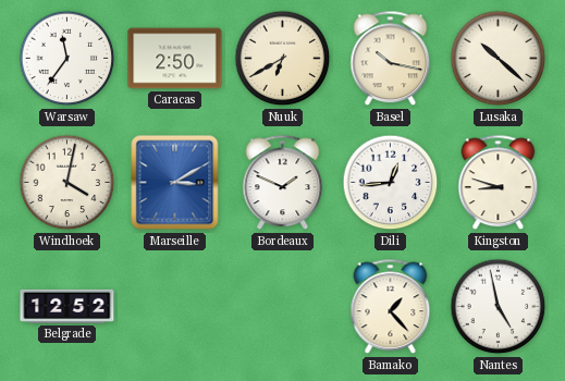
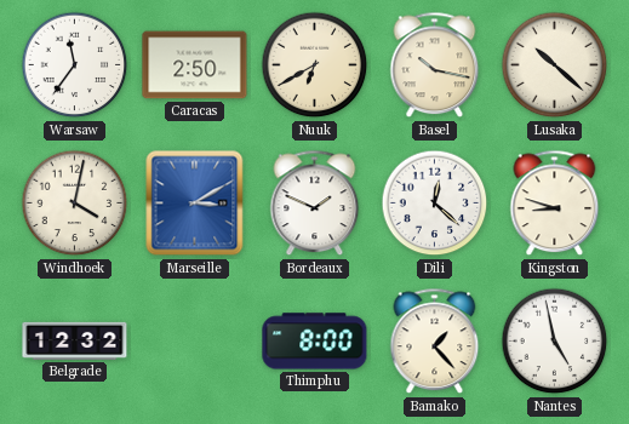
Dili: 12:44 -> 12:22 (435, 204)
Belgrade: 12:52 -> 12:32 (75, 340)
Thimphu: none -> 8:00 (315, 342)
